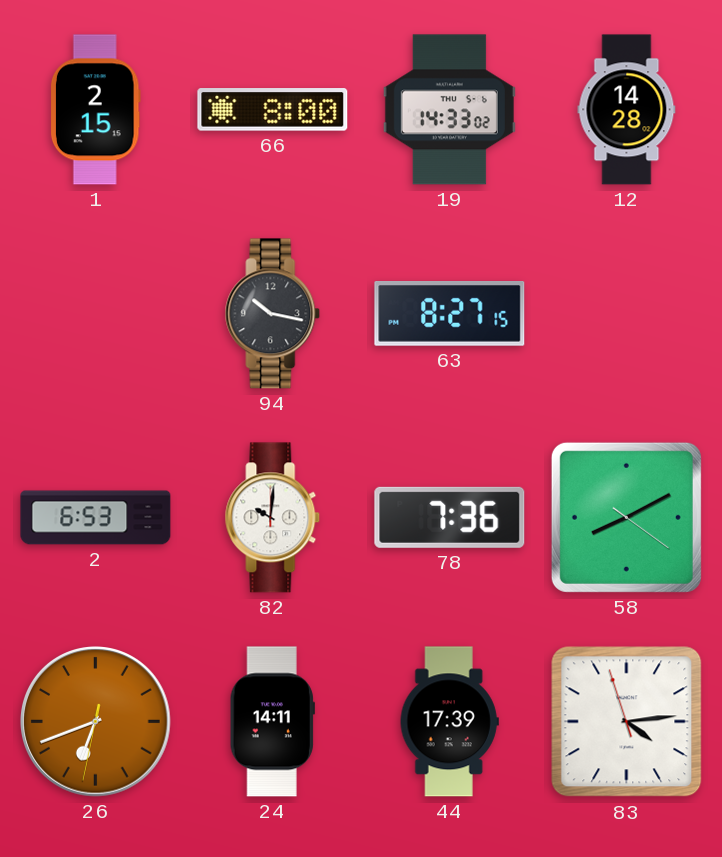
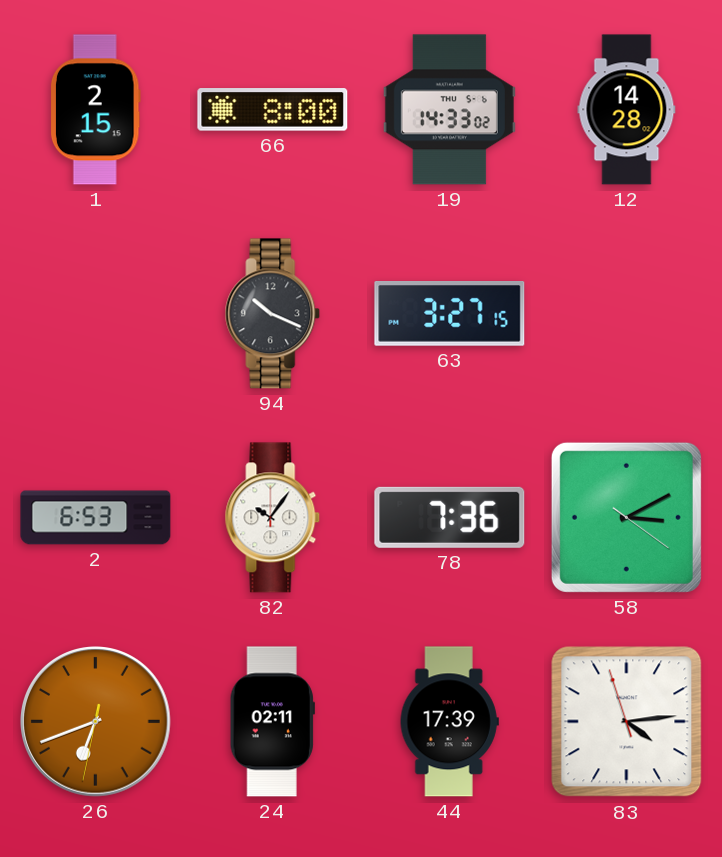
94: 10:17 -> 10:19 (273, 314)
63: 8:27 -> 3:27 (450, 314)
82: 10:01 -> 10:06 (273, 518)
58: 8:10 -> 3:10 (626, 517)
24: 14:11 -> 02:11 (272, 722)
